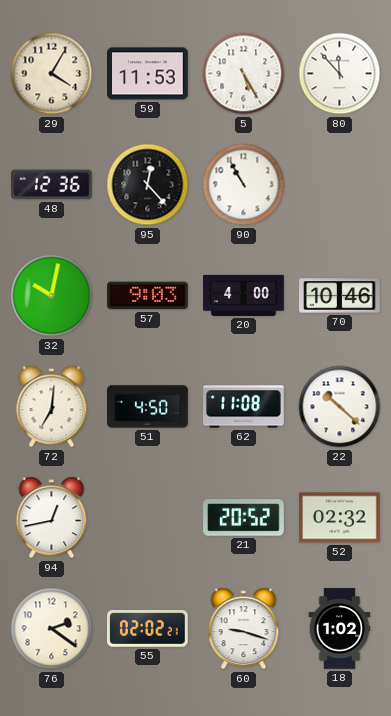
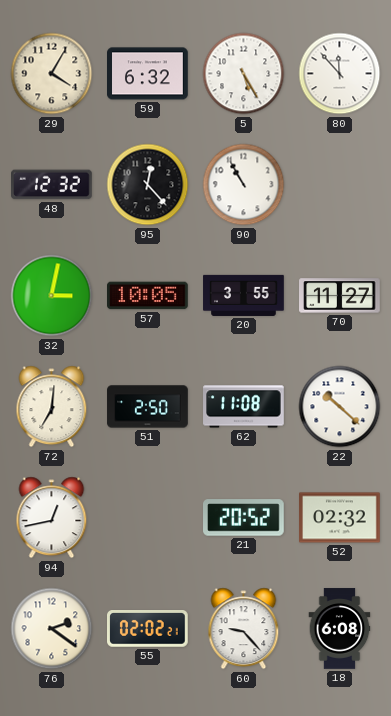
59: 11:53 -> 6:32 (148, 74)
48: 12:36 -> 12:32 (52, 185)
32: 10:02 -> 3:02 (52, 296)
57: 9:03 -> 10:05 (148, 296)
20: 4:00 -> 3:55 (244, 295)
70: 10:46 -> 11:27 (340, 296)
51: 4:50 -> 2:50 (148, 407)
60: 9:18 -> 9:23 (244, 629)
18: 1:02 -> 6:08 (340, 629)
